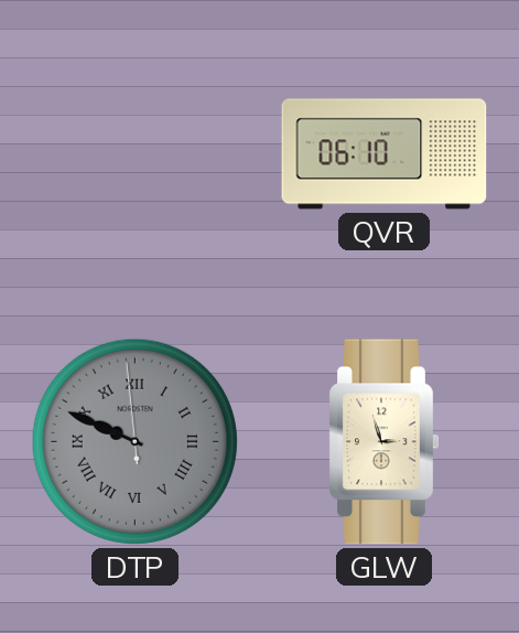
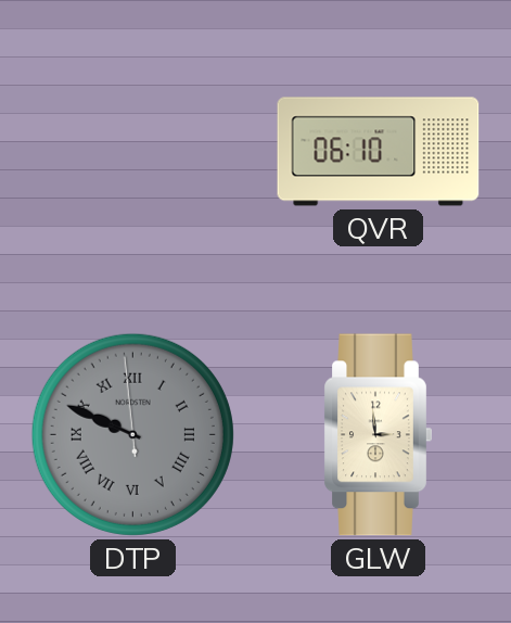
GLW: 2:57 -> 2:59 (378, 435)
